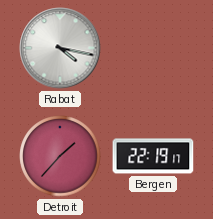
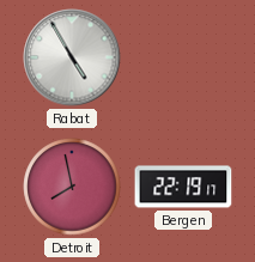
Rabat: 4:17 -> 4:55 (72, 57)
Detroit: 1:37 -> 7:58 (72, 187)
